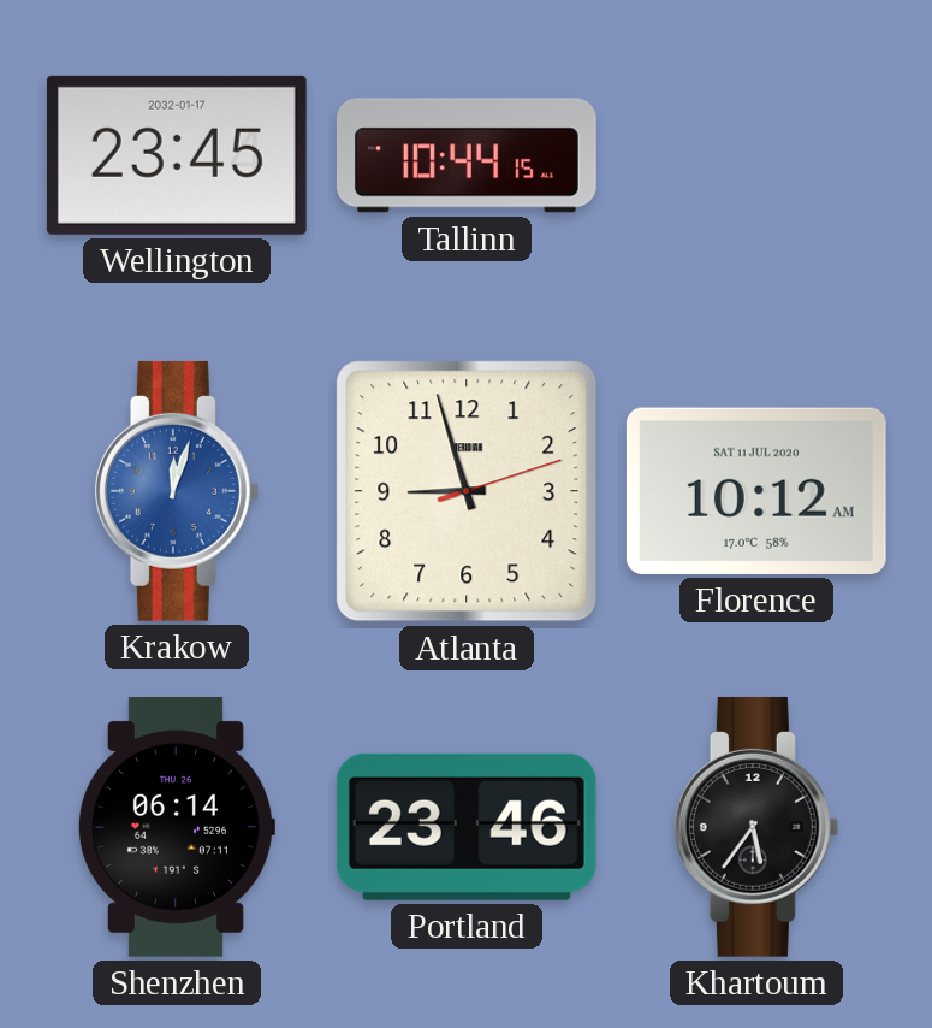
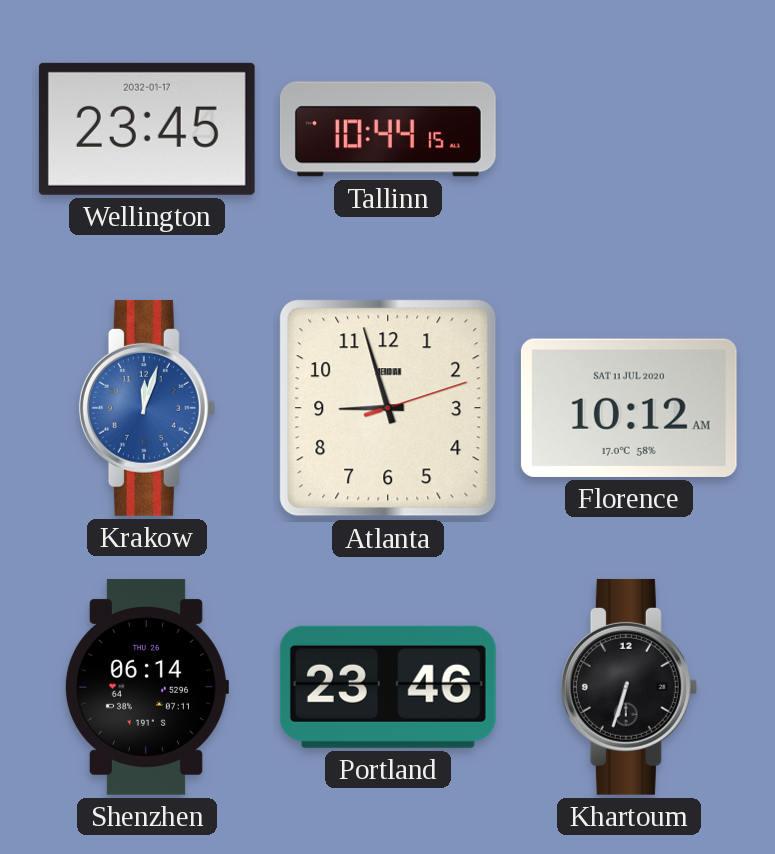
Khartoum: 5:36 -> 6:33 (629, 687)
